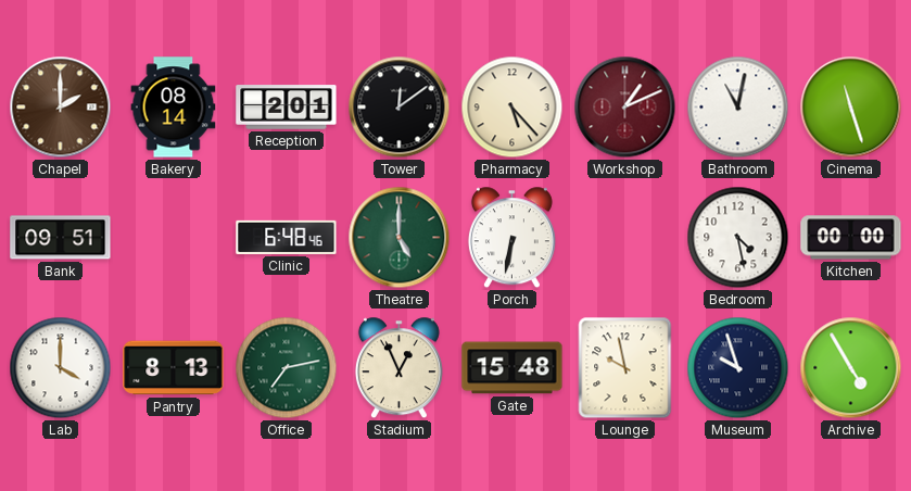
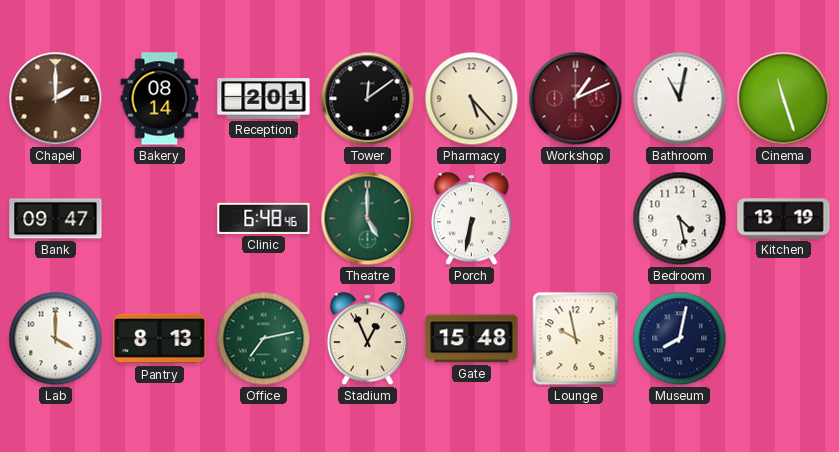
Bank: 09:51 -> 09:47 (56, 219)
Kitchen: 00:00 -> 13:19 (784, 219)
Museum: 9:57 -> 8:02 (680, 339)
Archive: 4:55 -> none (851, 368)
